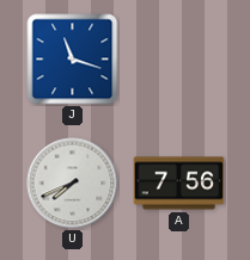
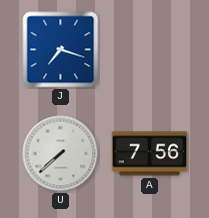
J: 11:18 -> 7:18 (61, 50)
U: 7:41 -> 7:38 (61, 154)
